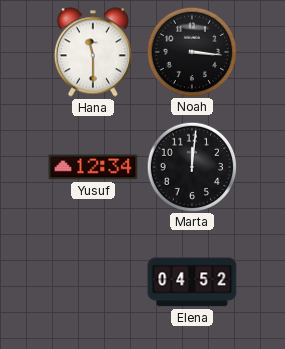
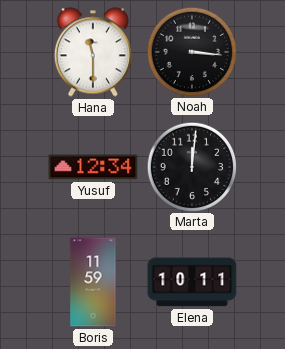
Boris: none -> 11:59 (93, 282)
Elena: 04:52 -> 10:11 (192, 282)
